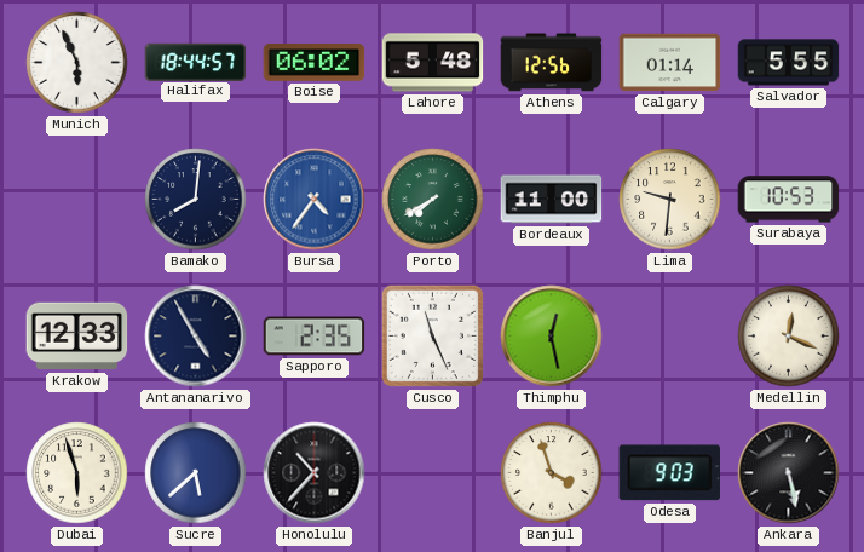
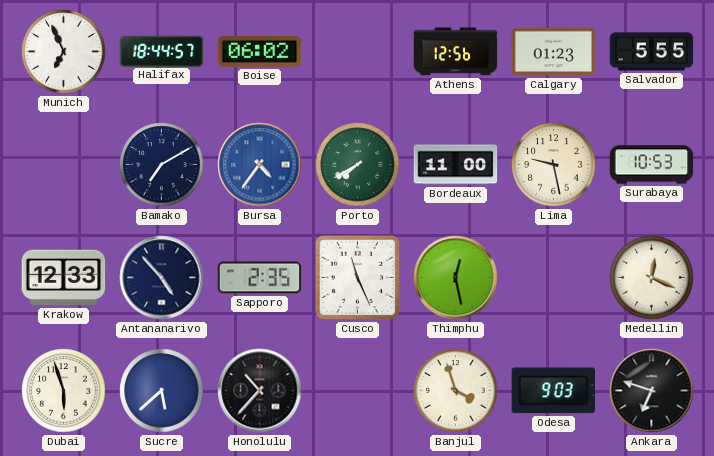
Munich: 5:56 -> 6:56 (64, 52)
Lahore: 5:48 -> none (433, 63)
Calgary: 01:14 -> 01:23 (554, 52)
Bamako: 8:01 -> 7:10 (162, 165)
Lima: 9:31 -> 9:28 (554, 165)
Antananarivo: 4:55 -> 4:53 (162, 278)
Ankara: 5:28 -> 6:48 (652, 391)
